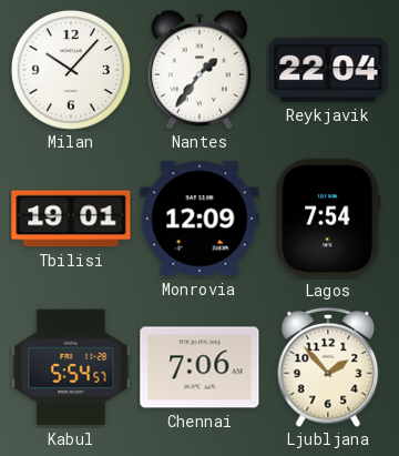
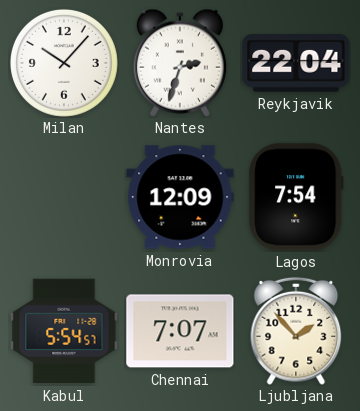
Nantes: 1:36 -> 2:33 (180, 63)
Tbilisi: 19:01 -> none (71, 219)
Chennai: 7:06 -> 7:07 (180, 331)
